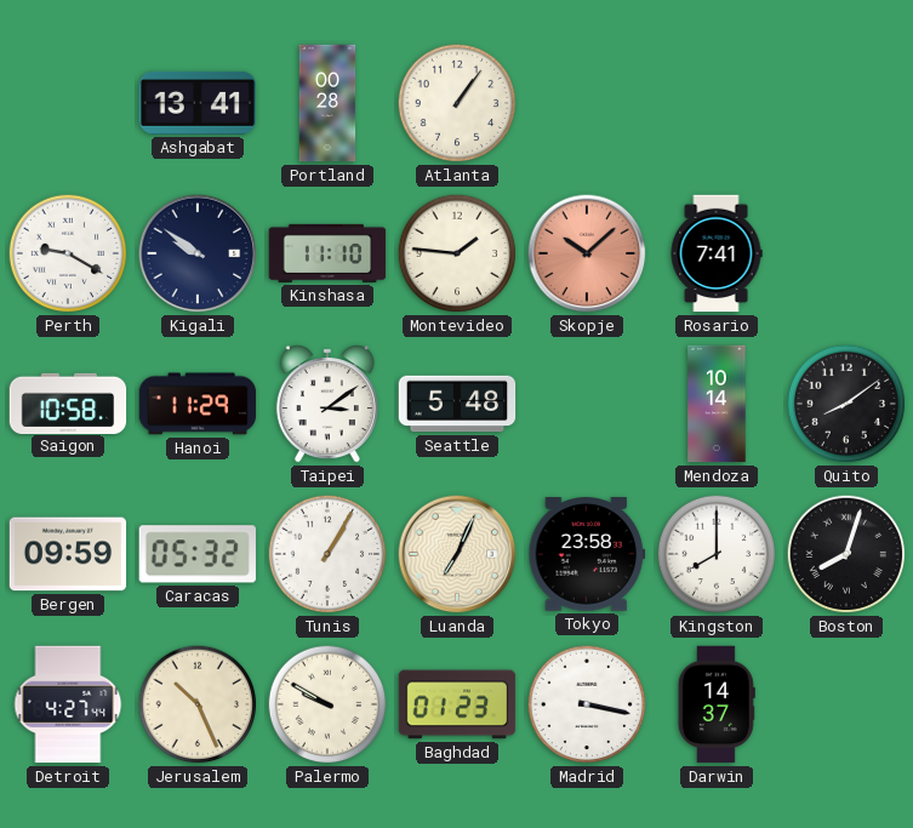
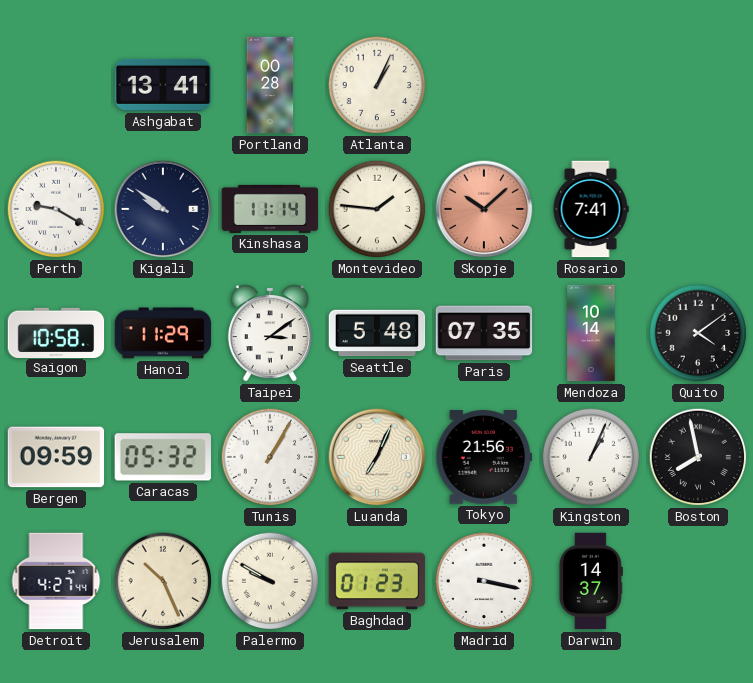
Atlanta: 1:06 -> 1:04 (377, 85)
Kinshasa: 11:10 -> 11:14 (270, 209)
Paris: none -> 07:35 (484, 333)
Quito: 8:09 -> 4:09 (698, 333)
Tokyo: 23:58 -> 21:56 (484, 457)
Kingston: 8:00 -> 1:04 (591, 457)
Boston: 8:03 -> 7:58 (698, 457)
